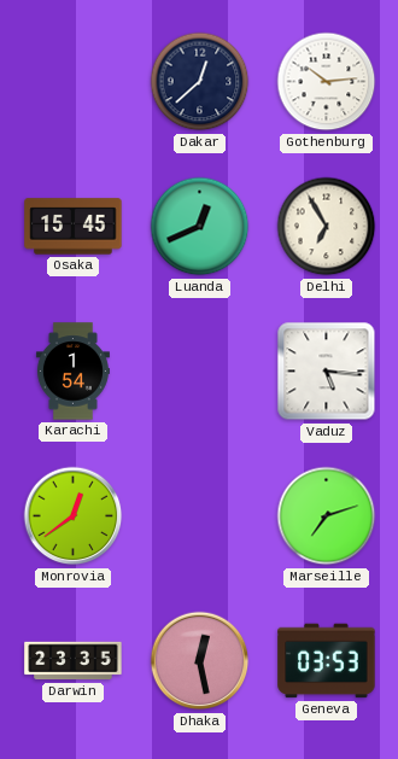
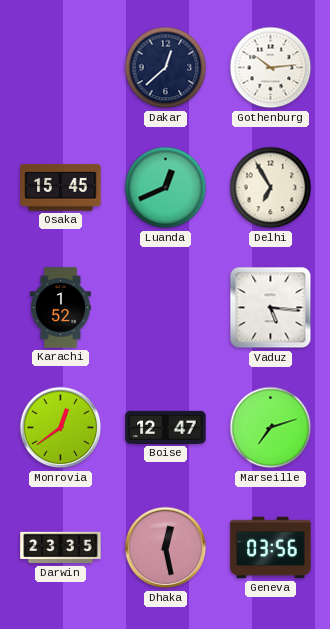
Karachi: 1:54 -> 1:52 (60, 308)
Boise: none -> 12:47 (166, 427)
Geneva: 03:53 -> 03:56 (271, 548)
